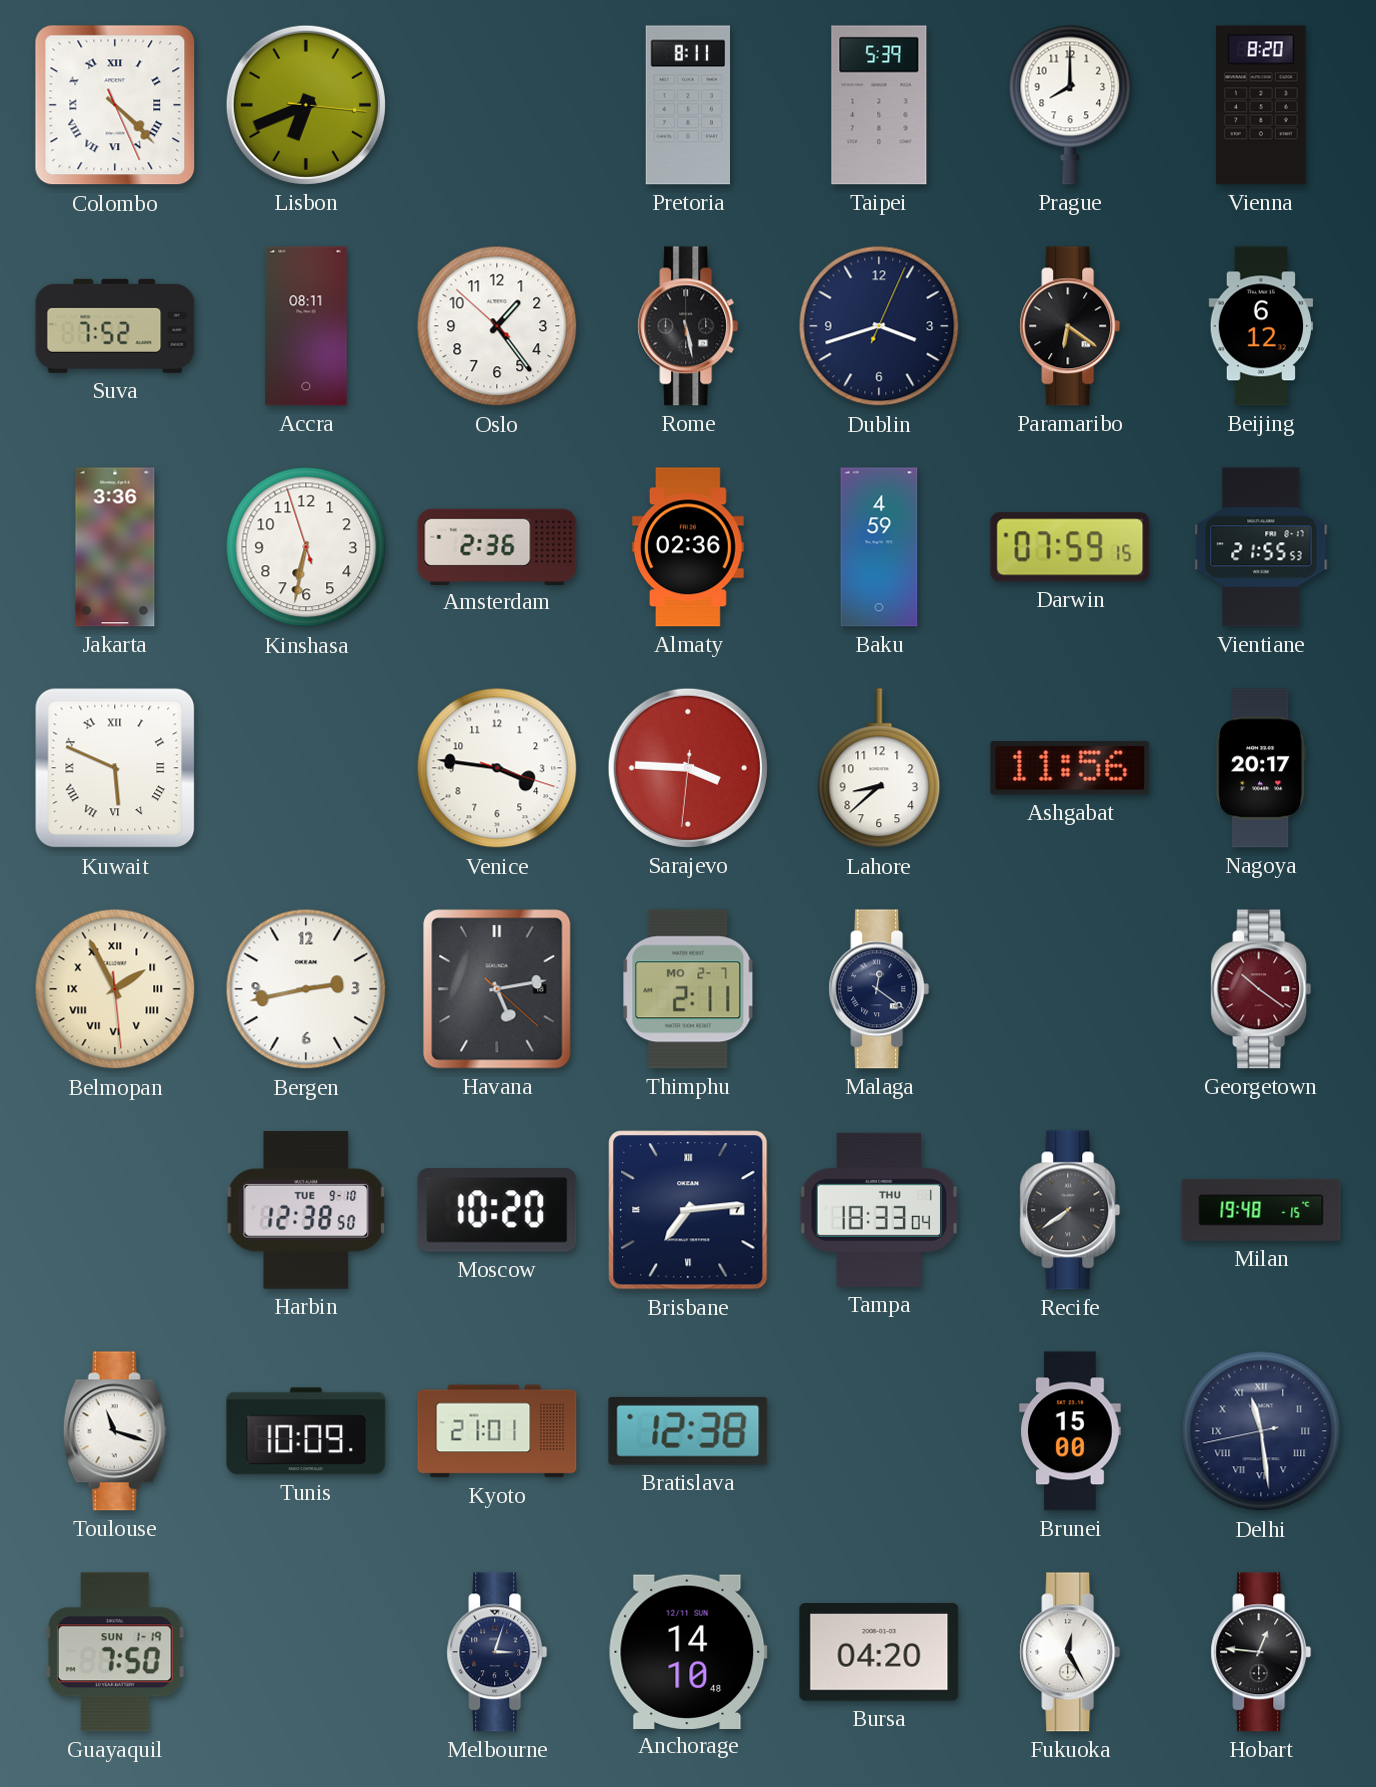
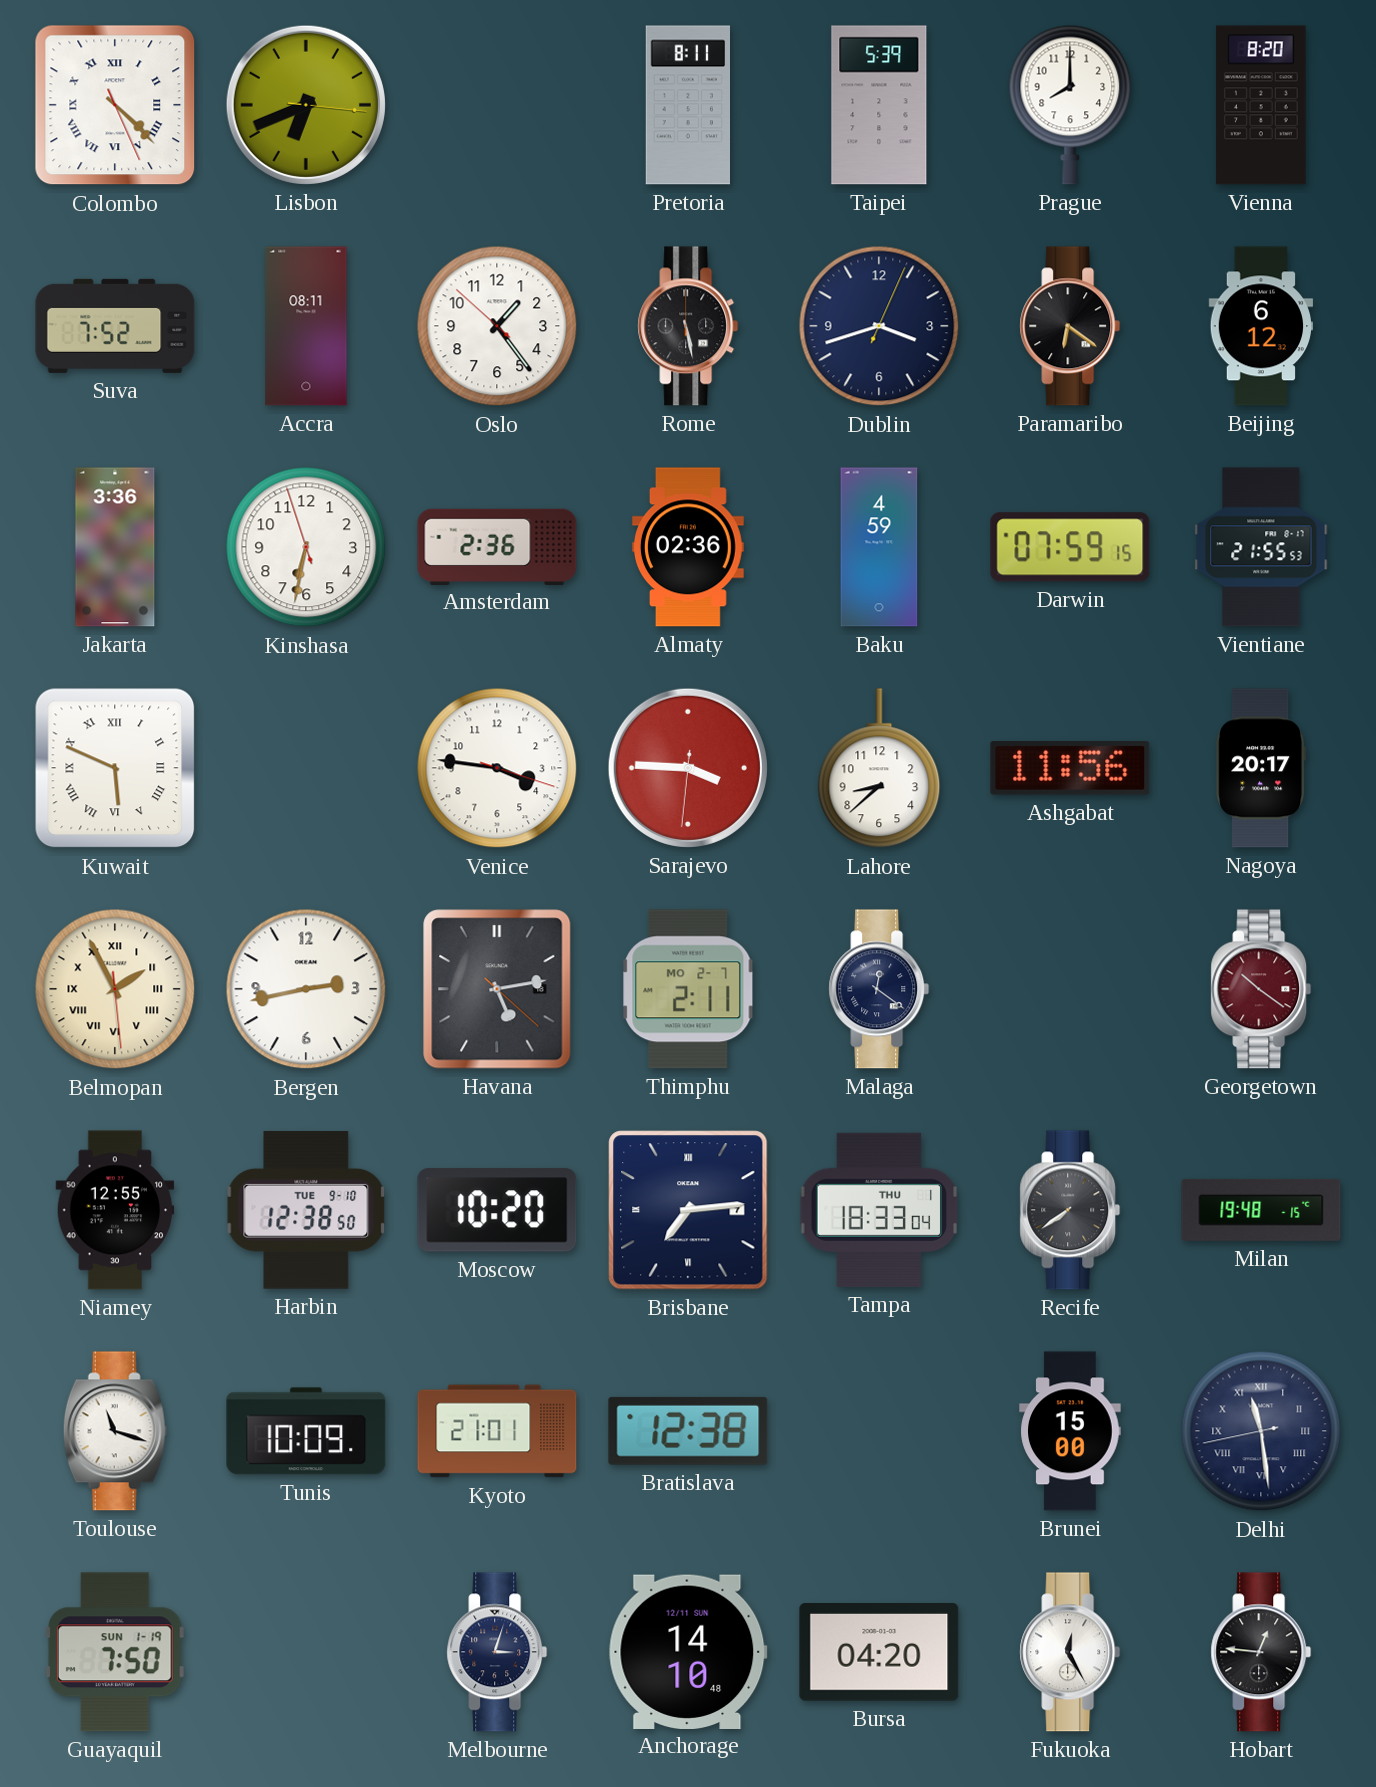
Niamey: none -> 12:55 (115, 1210)
